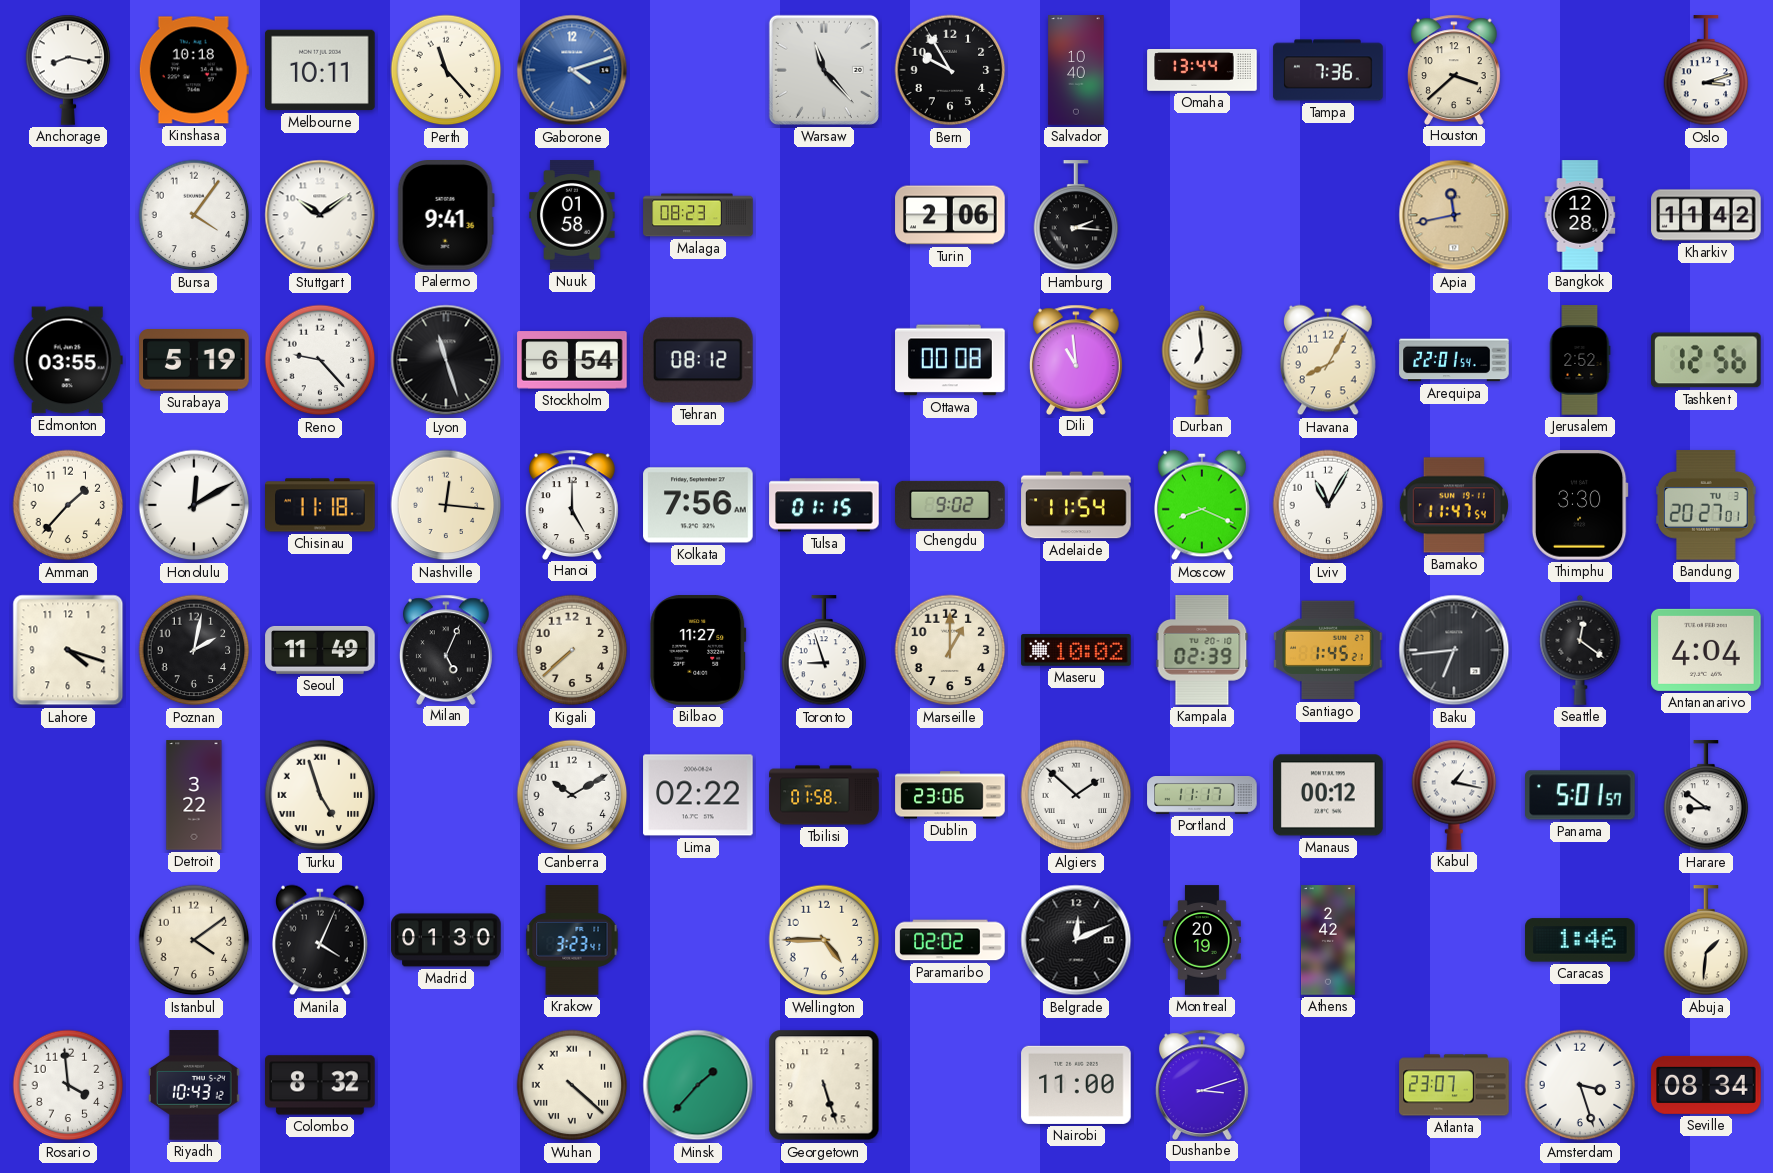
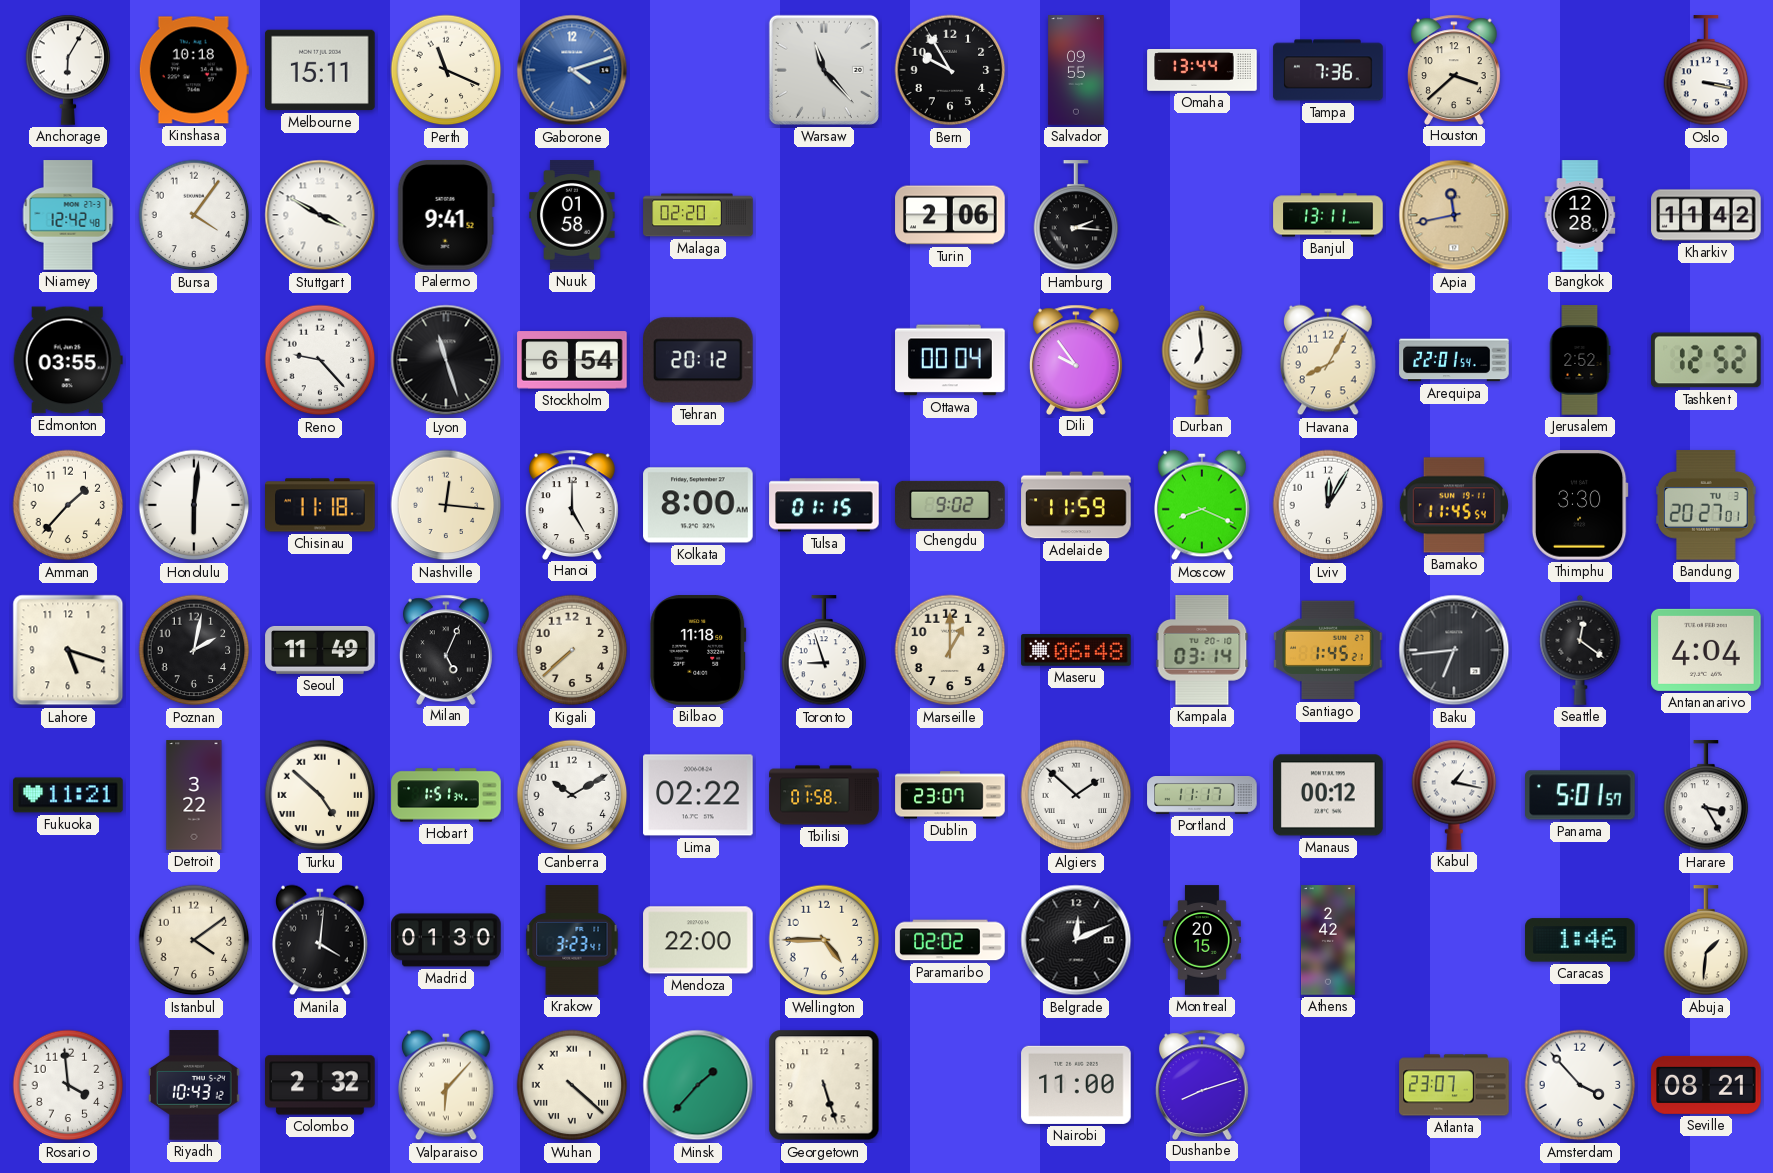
Anchorage: 8:17 -> 6:05 (68, 70)
Melbourne: 10:11 -> 15:11 (320, 70)
Perth: 11:23 -> 11:19 (446, 70)
Salvador: 10:40 -> 09:55 (1076, 70)
Oslo: 3:12 -> 3:17 (1706, 71)
Niamey: none -> 12:42 (68, 215)
Stuttgart: 10:09 -> 3:50 (320, 215)
Palermo: 9:41:36 -> 9:41:52 (446, 216)
Malaga: 08:23 -> 02:20 (698, 215)
Banjul: none -> 13:11 (1328, 215)
Surabaya: 5:19 -> none (194, 360)
Tehran: 08:12 -> 20:12 (699, 360)
Ottawa: 00:08 -> 00:04 (950, 360)
Dili: 10:59 -> 9:54 (1076, 359)
Tashkent: 12:56 -> 12:52 (1707, 360)
Honolulu: 12:10 -> 6:01 (194, 505)
Kolkata: 7:56 -> 8:00 (698, 505)
Adelaide: 11:54 -> 11:59 (1076, 505)
Lviv: 11:05 -> 12:05 (1328, 505)
Bamako: 11:47 -> 11:45 (1454, 505)
Lahore: 4:18 -> 5:18 (68, 650)
Bilbao: 11:27 -> 11:18 (698, 650)
Maseru: 10:02 -> 06:48 (1076, 650)
Kampala: 02:39 -> 03:14 (1202, 650)
Fukuoka: none -> 11:21 (68, 795)
Turku: 4:57 -> 4:52 (320, 795)
Hobart: none -> 1:51 (446, 795)
Dublin: 23:06 -> 23:07 (950, 795)
Harare: 8:51 -> 3:25 (1706, 796)
Manila: 4:04 -> 4:01 (321, 940)
Mendoza: none -> 22:00 (698, 940)
Montreal: 20:19 -> 20:15 (1202, 940)
Colombo: 8:32 -> 2:32 (320, 1085)
Valparaiso: none -> 6:07 (447, 1085)
Dushanbe: 3:12 -> 8:12 (1202, 1084)
Amsterdam: 3:27 -> 3:53 (1580, 1085)
Seville: 08:34 -> 08:21 (1706, 1085)
